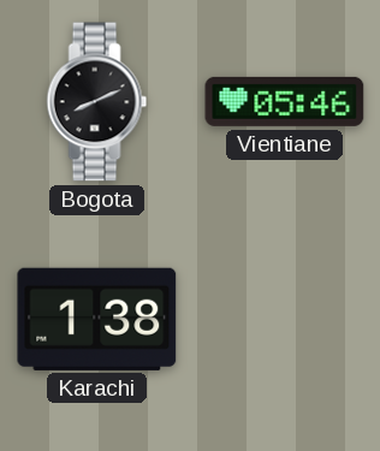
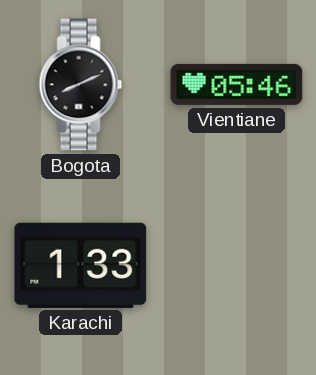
Karachi: 1:38 -> 1:33 (81, 265)
